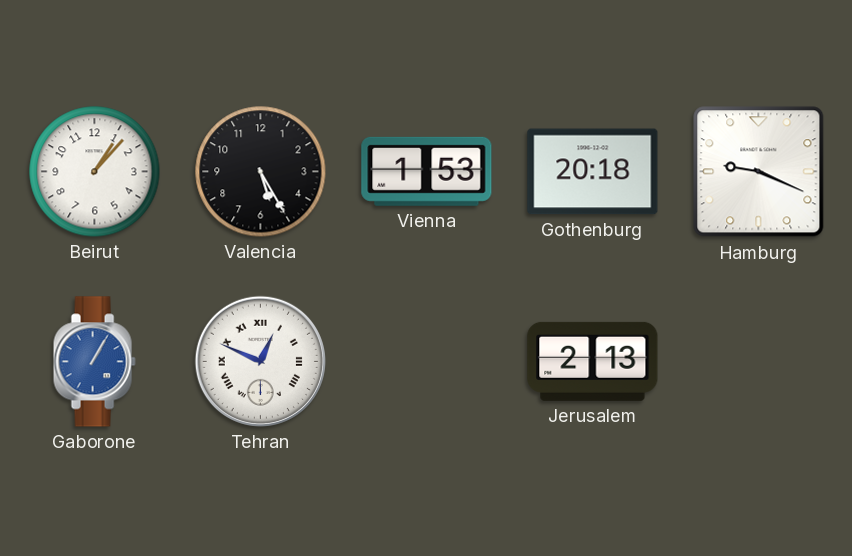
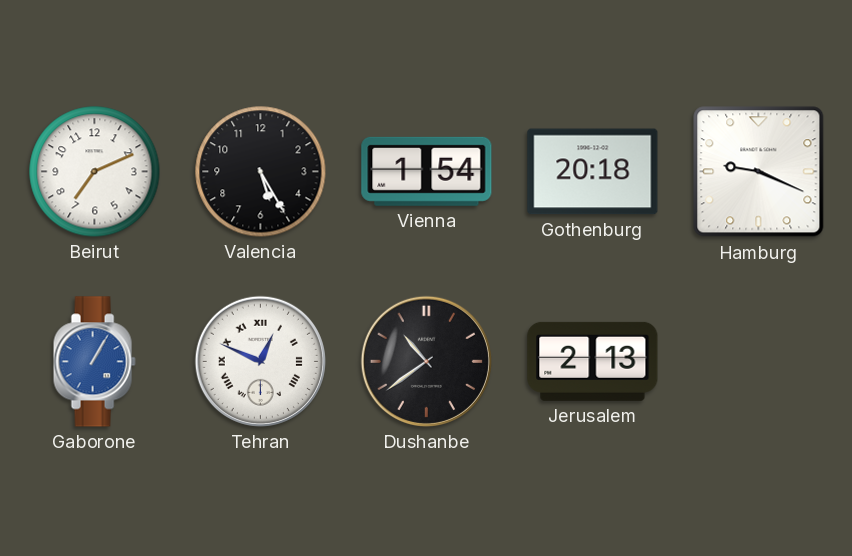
Beirut: 1:07 -> 7:11 (95, 172)
Vienna: 1:53 -> 1:54 (427, 171)
Dushanbe: none -> 10:39 (426, 361)
